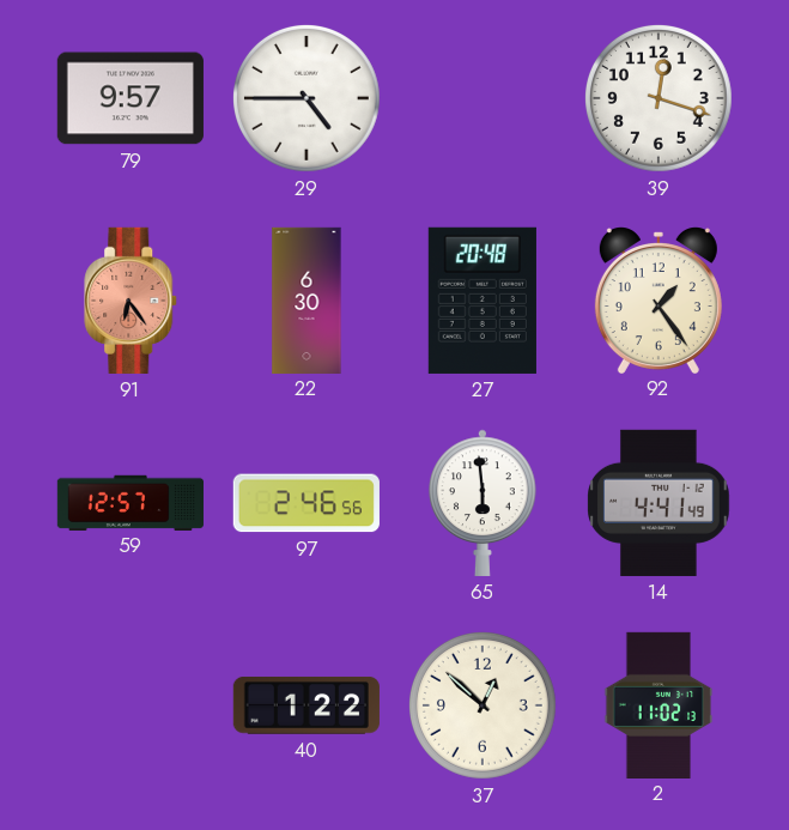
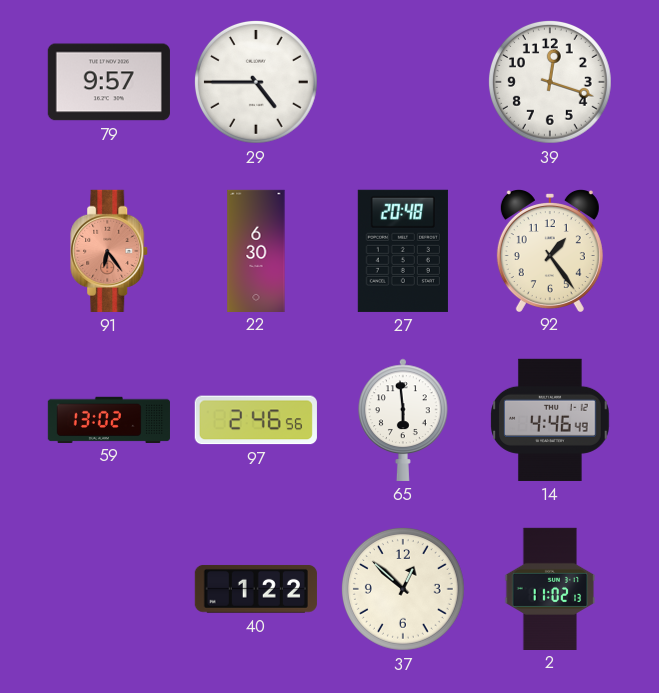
59: 12:57 -> 13:02 (109, 419)
14: 4:41 -> 4:46 (550, 420)
